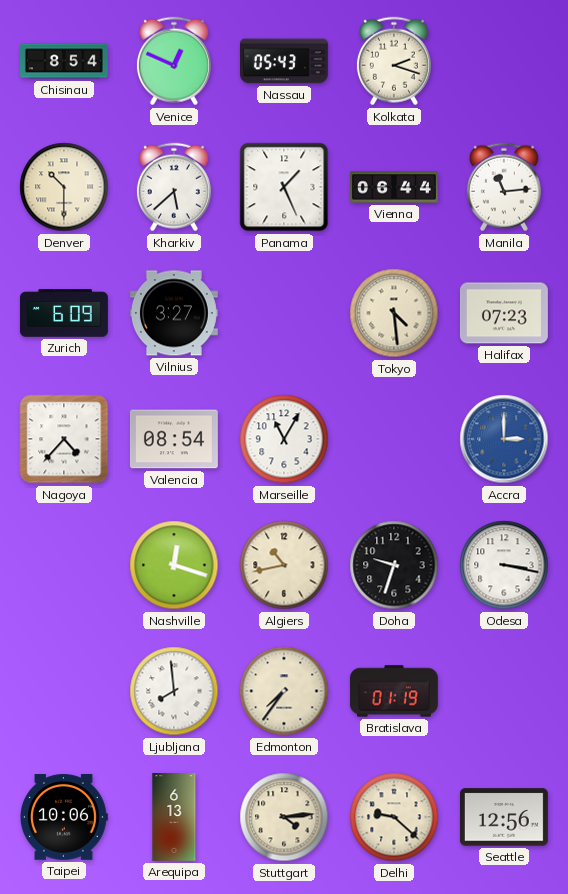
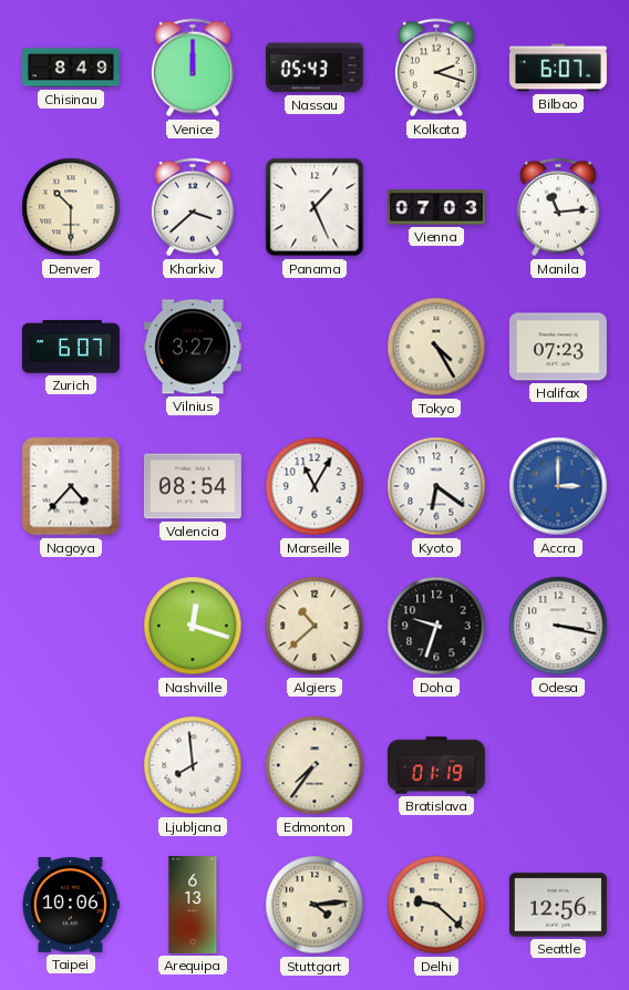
Chisinau: 8:54 -> 8:49 (71, 68)
Venice: 12:49 -> 12:00 (193, 68)
Bilbao: none -> 6:07 (558, 68)
Kharkiv: 5:38 -> 3:38 (193, 207)
Vienna: 06:44 -> 07:03 (437, 207)
Zurich: 6:09 -> 6:07 (71, 347)
Tokyo: 4:29 -> 4:25 (436, 347)
Kyoto: none -> 6:21 (436, 486)
Algiers: 10:43 -> 10:38 (314, 626)
